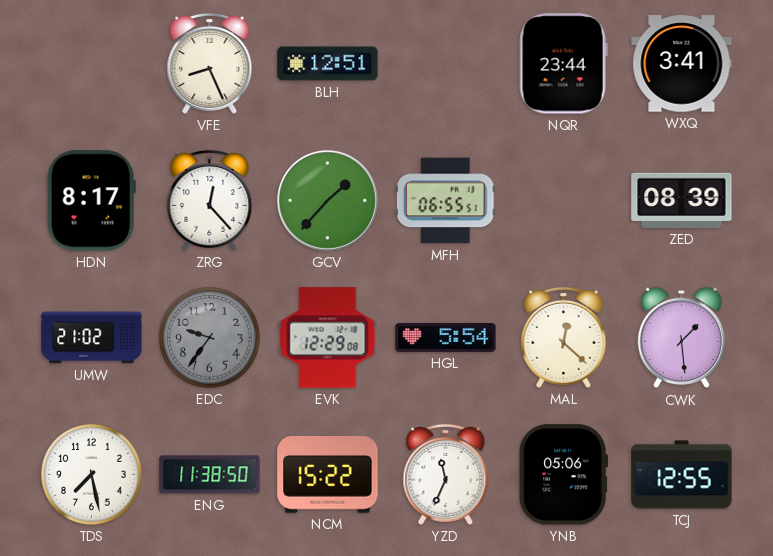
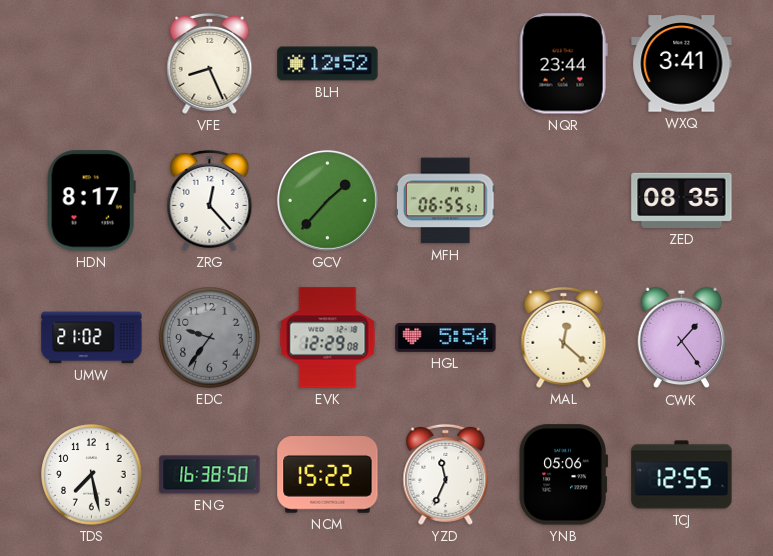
BLH: 12:51 -> 12:52 (328, 64)
ZED: 08:39 -> 08:35 (682, 200)
CWK: 1:29 -> 1:24 (682, 338)
ENG: 11:38 -> 16:38 (210, 475)
